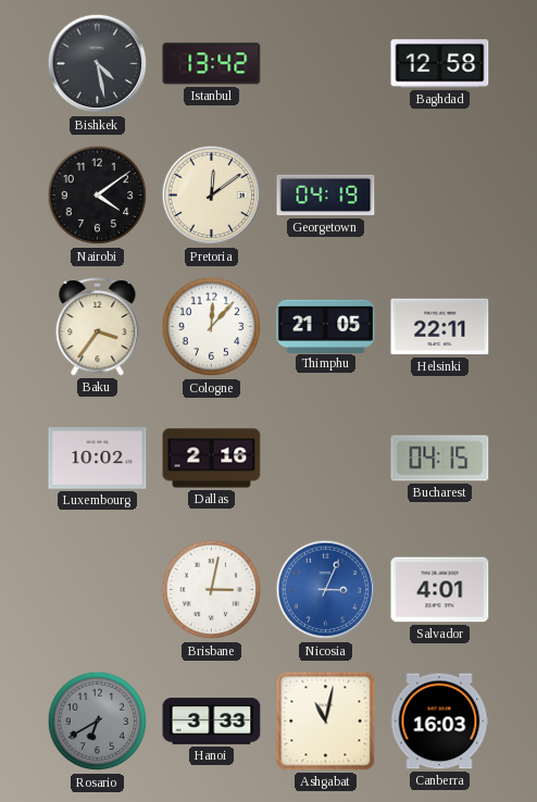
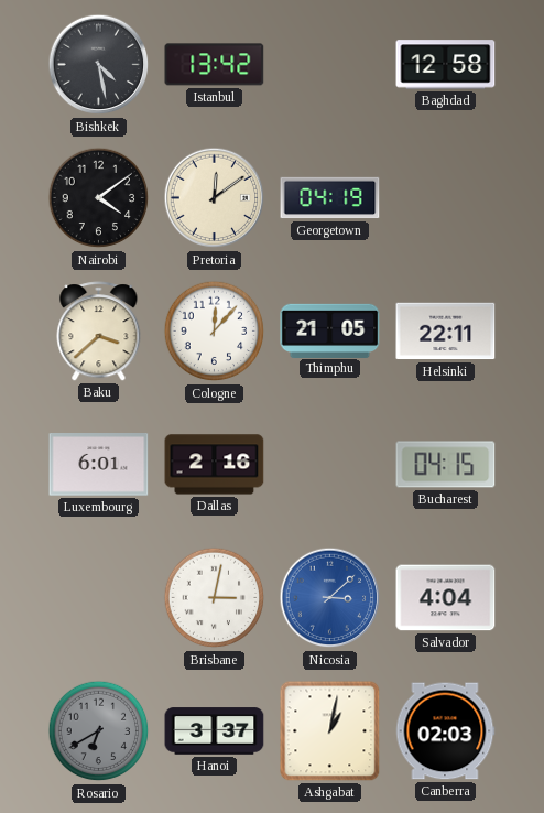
Baku: 3:36 -> 3:38 (99, 332)
Luxembourg: 10:02 -> 6:01 (99, 465)
Nicosia: 3:04 -> 3:08 (330, 598)
Salvador: 4:01 -> 4:04 (446, 598)
Hanoi: 3:33 -> 3:37 (215, 731)
Ashgabat: 11:02 -> 1:02 (330, 731)
Canberra: 16:03 -> 02:03 (445, 731)
